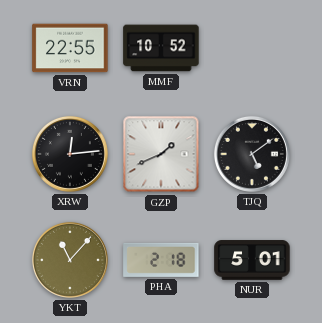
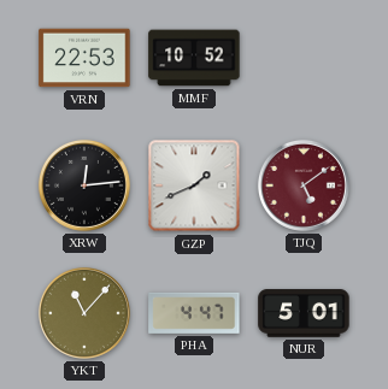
VRN: 22:55 -> 22:53 (84, 58)
TJQ dial: black -> burgundy (304, 185)
PHA: 2:18 -> 4:47 (194, 313)
